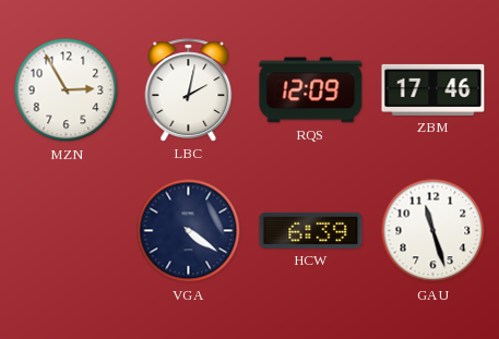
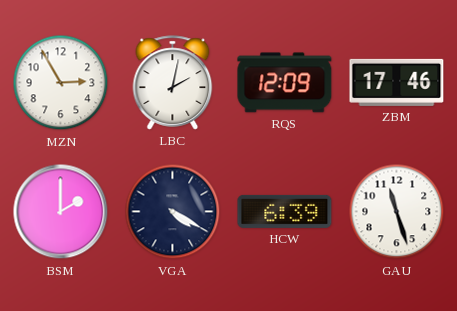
BSM: none -> 2:00 (61, 212)
VGA: 4:21 -> 4:20 (173, 212)
